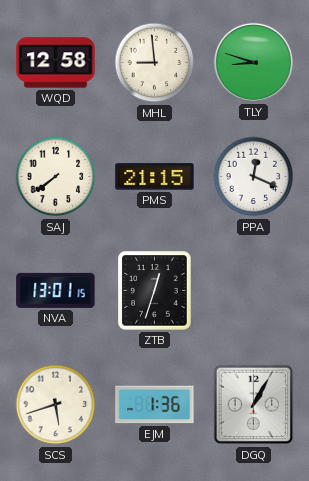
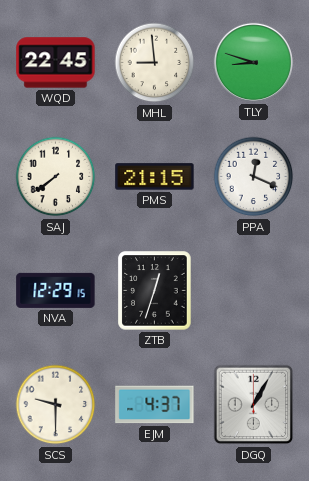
WQD: 12:58 -> 22:45 (56, 63)
NVA: 13:01 -> 12:29 (56, 290)
SCS: 5:42 -> 9:30 (56, 405)
EJM: 1:36 -> 4:37 (155, 405)
